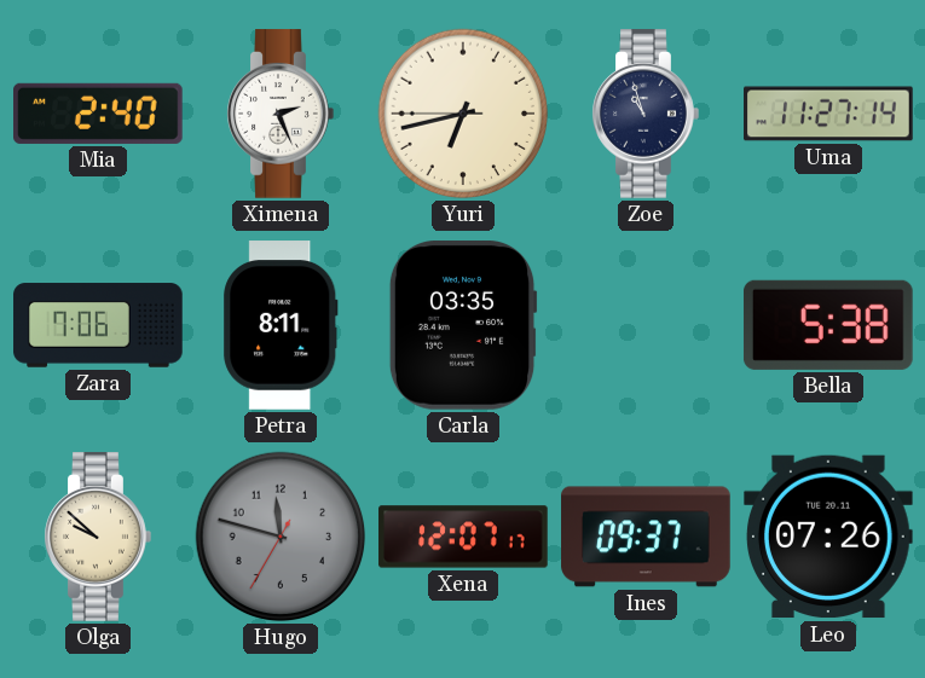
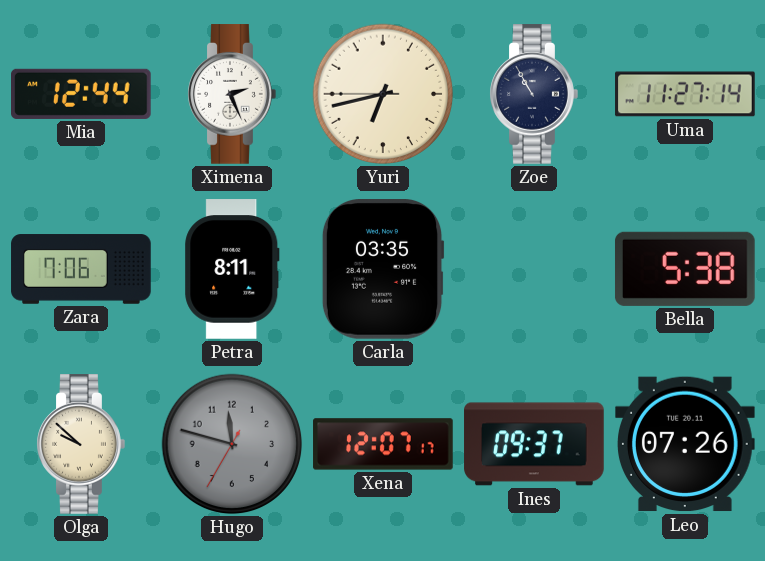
Mia: 2:40 -> 12:44 (82, 94)
Zoe: 10:57 -> 10:55 (534, 94)
